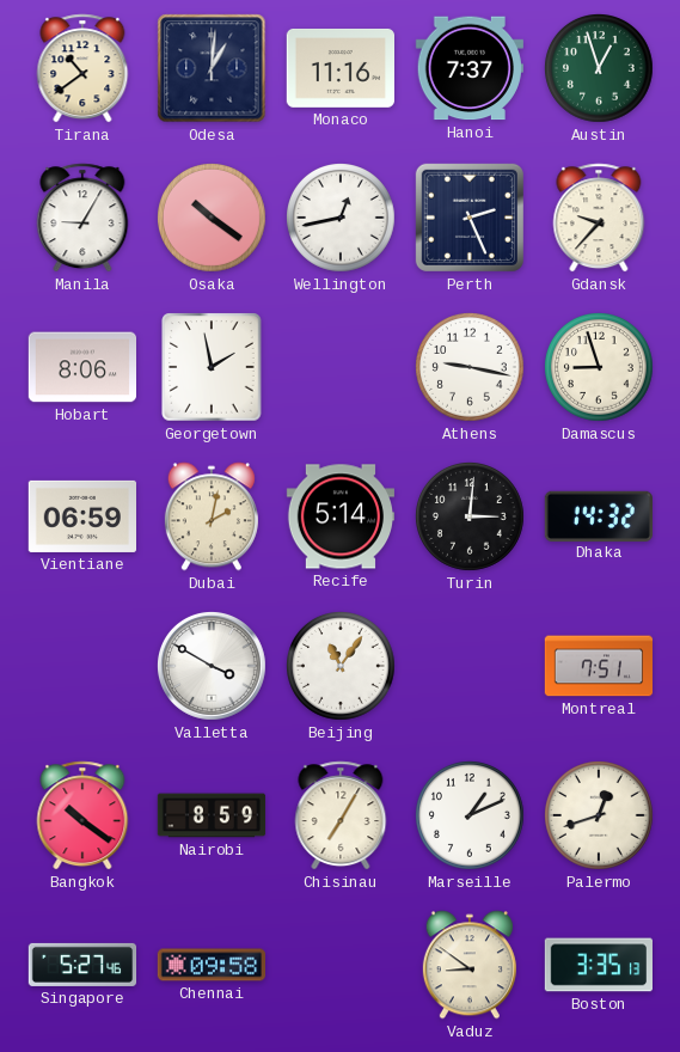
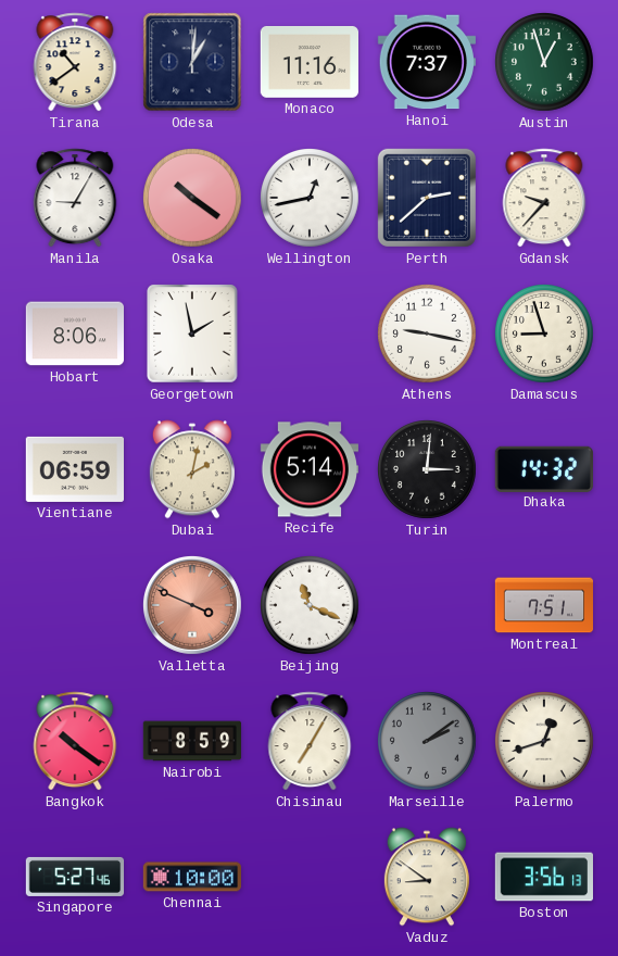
Perth: 2:26 -> 2:38 (427, 198)
Valletta: 3:50 -> 3:49 (192, 605)
Valletta dial: white -> salmon (192, 605)
Beijing: 11:06 -> 11:19 (311, 606)
Marseille: 1:11 -> 2:09 (428, 742)
Marseille dial: white -> grey (428, 742)
Chennai: 09:58 -> 10:00 (191, 877)
Boston: 3:35 -> 3:56 (543, 877)
